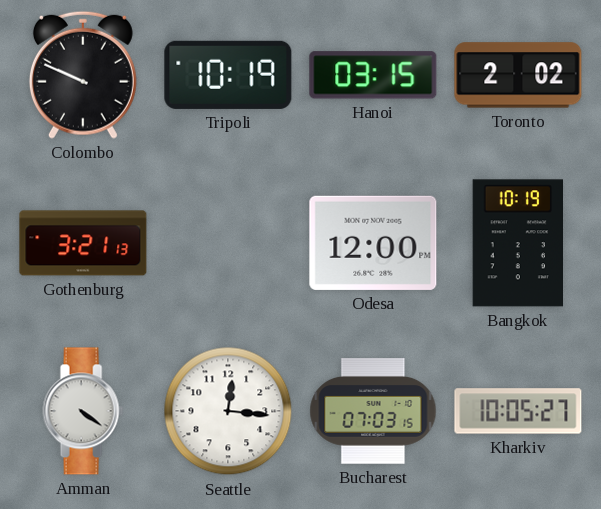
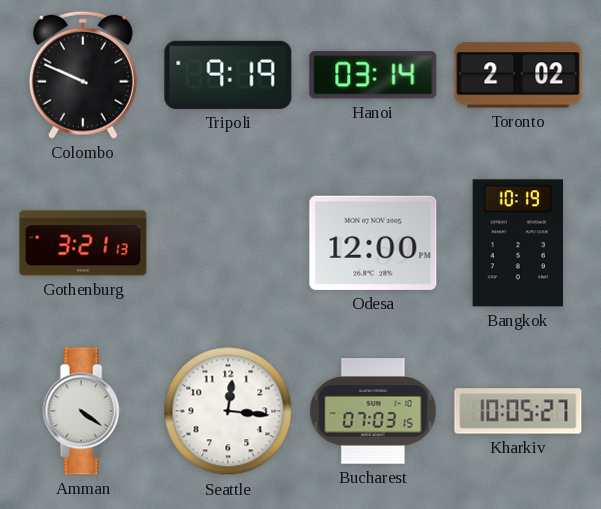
Tripoli: 10:19 -> 9:19 (228, 75)
Hanoi: 03:15 -> 03:14 (373, 75)
